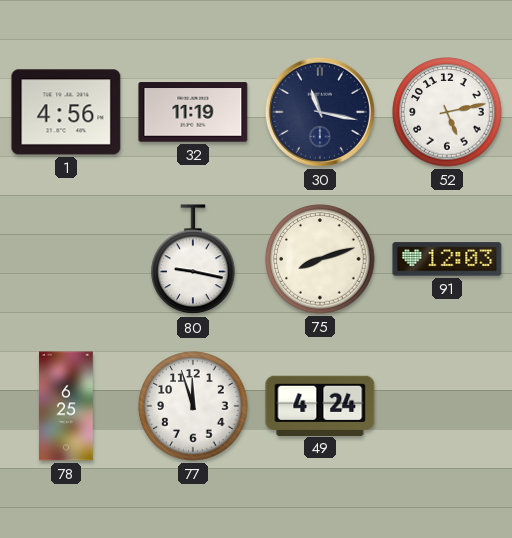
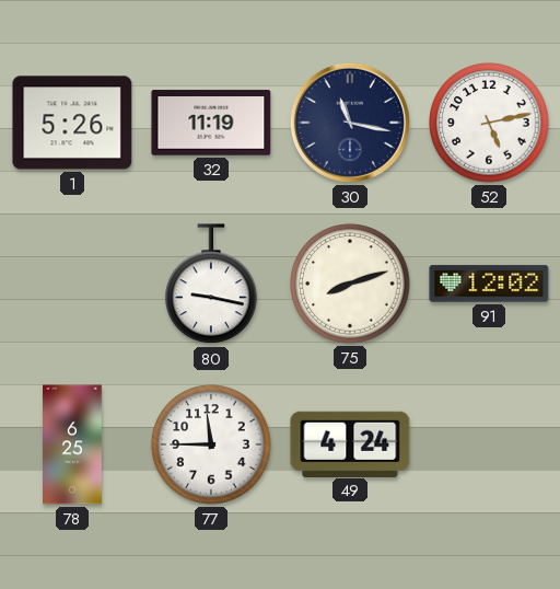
1: 4:56 -> 5:26 (72, 123)
91: 12:03 -> 12:02 (489, 284)
77: 11:57 -> 11:45 (211, 444)
